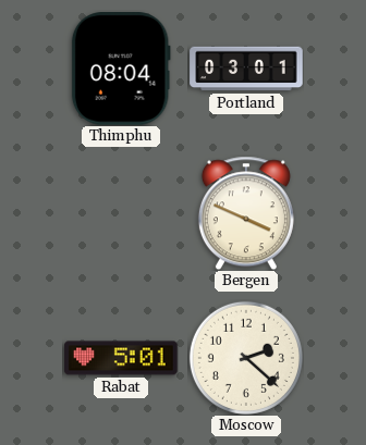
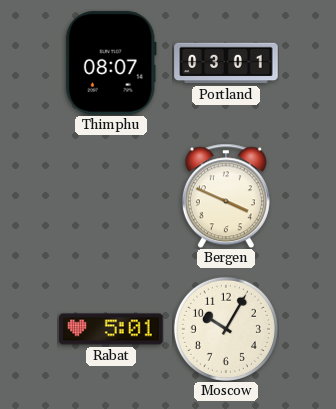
Thimphu: 08:04 -> 08:07 (111, 63)
Moscow: 2:22 -> 10:05 (226, 329)
